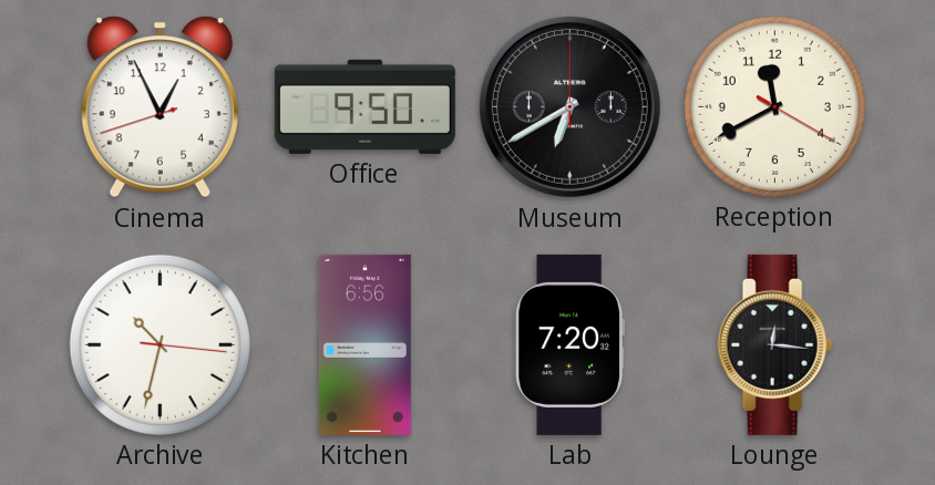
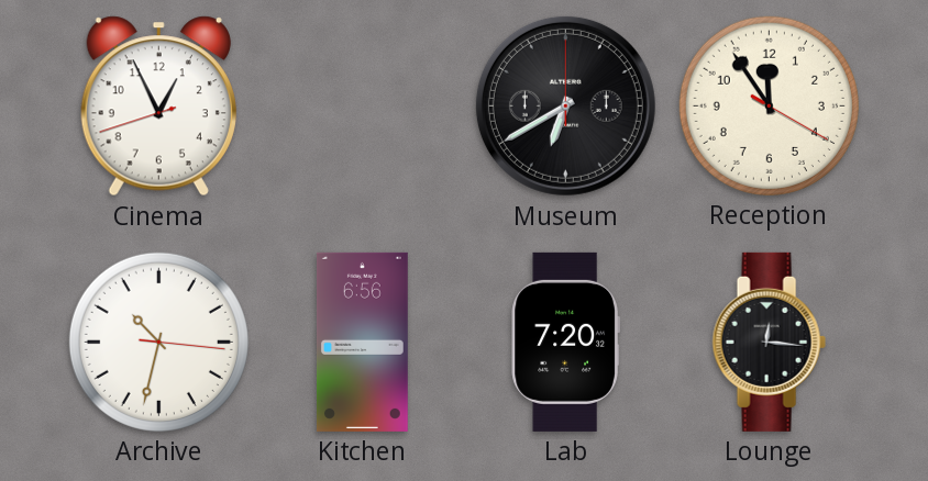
Office: 9:50 -> none (364, 106)
Reception: 11:40 -> 11:54 (769, 105)
